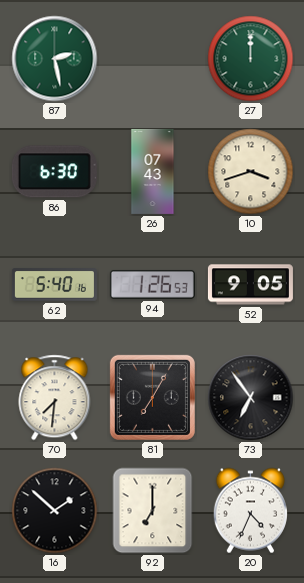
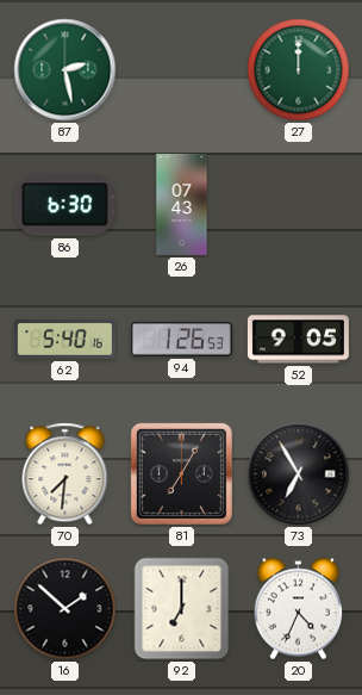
10: 3:42 -> none (251, 172)
73: 6:54 -> 6:55 (299, 474)
